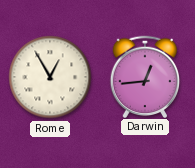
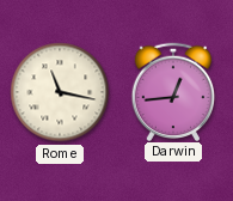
Rome: 12:55 -> 11:17 (60, 92)
